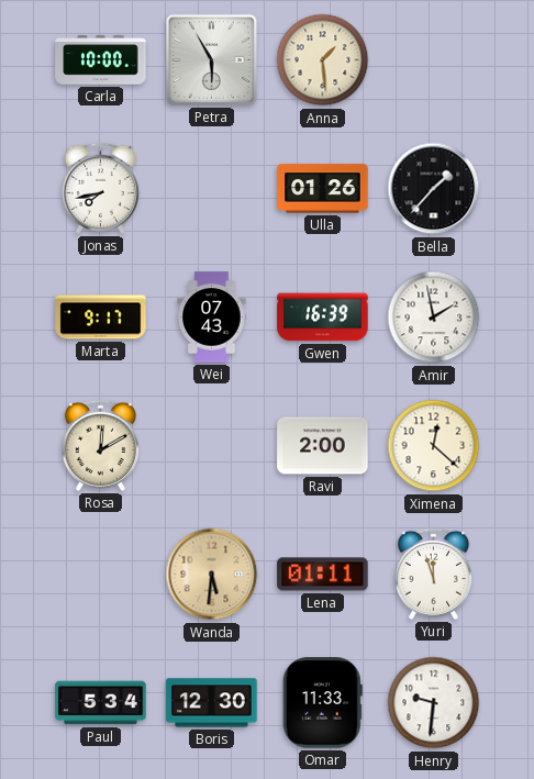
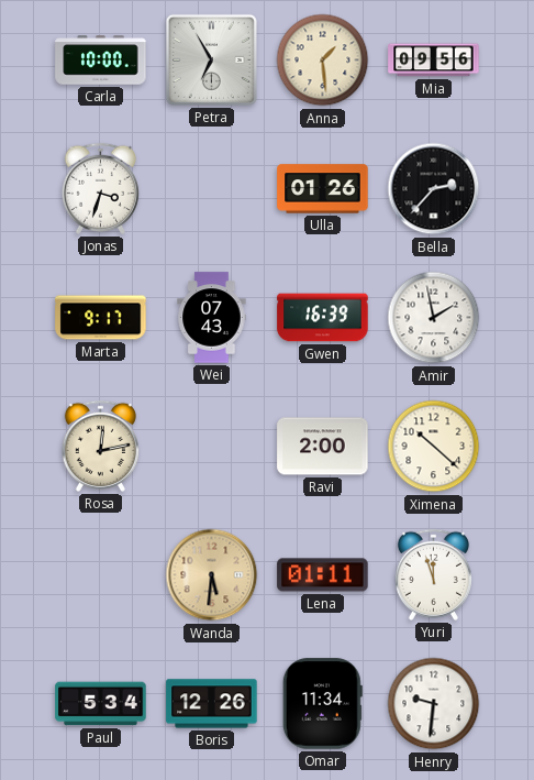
Petra: 5:55 -> 6:55 (211, 59)
Mia: none -> 09:56 (434, 61)
Jonas: 7:43 -> 3:33 (100, 188)
Bella: 1:37 -> 2:37 (434, 189)
Rosa: 12:10 -> 12:13 (100, 446)
Ximena: 12:22 -> 10:22 (434, 447)
Boris: 12:30 -> 12:26 (212, 704)
Omar: 11:33 -> 11:34 (322, 704)
